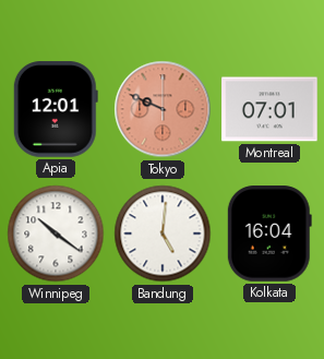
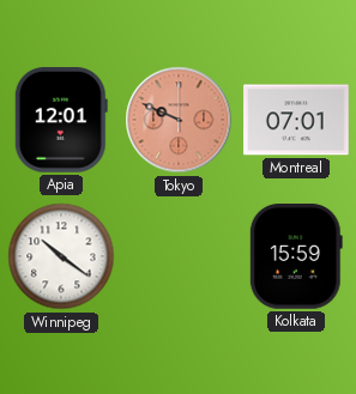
Bandung: 5:01 -> none (163, 234)
Kolkata: 16:04 -> 15:59 (296, 256)
